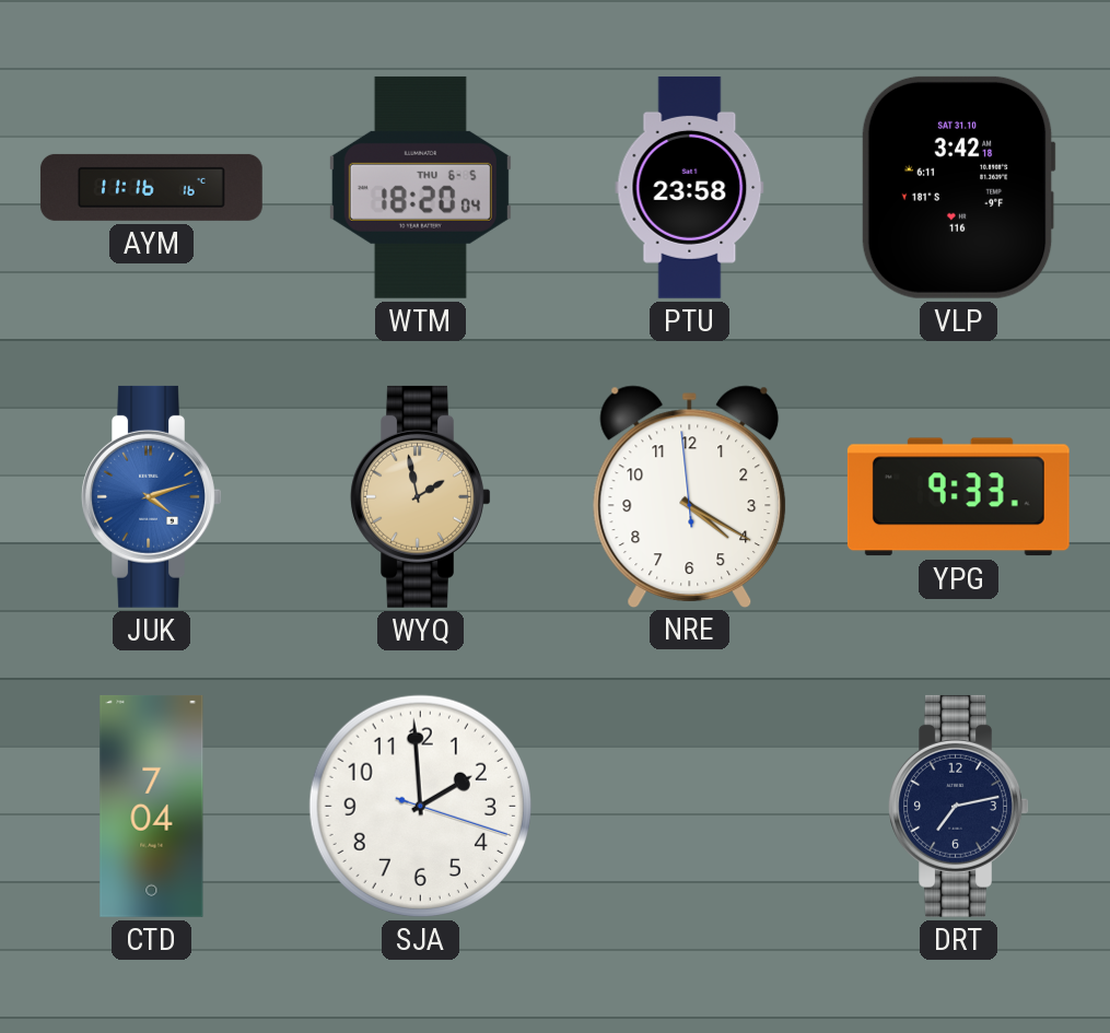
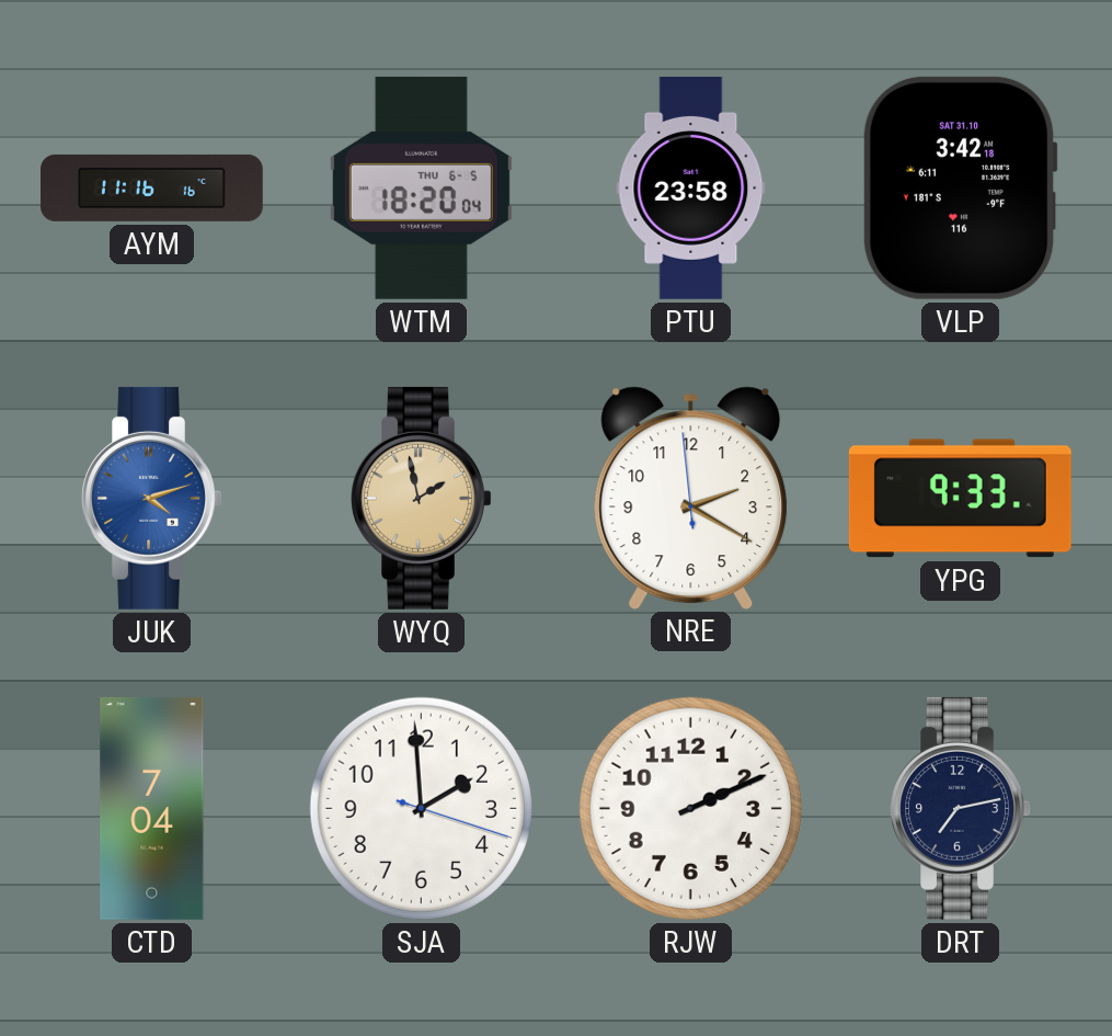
NRE: 4:19 -> 2:19 (691, 498)
RJW: none -> 2:11 (690, 808)
